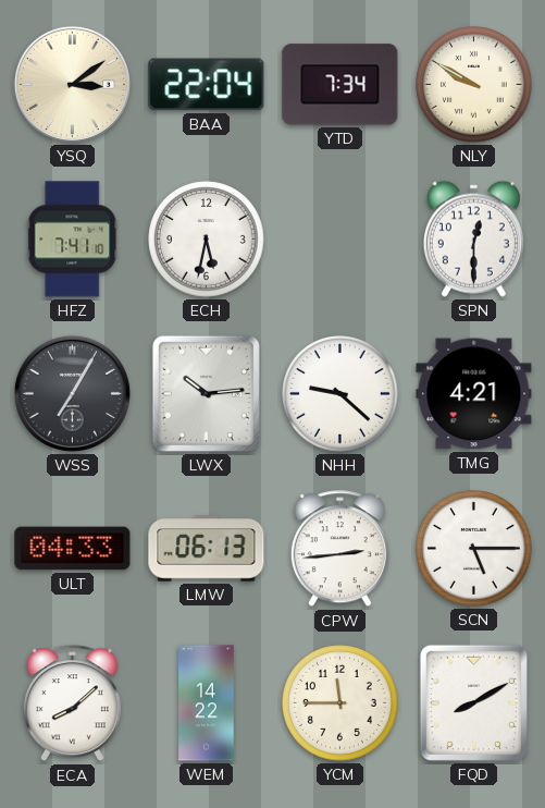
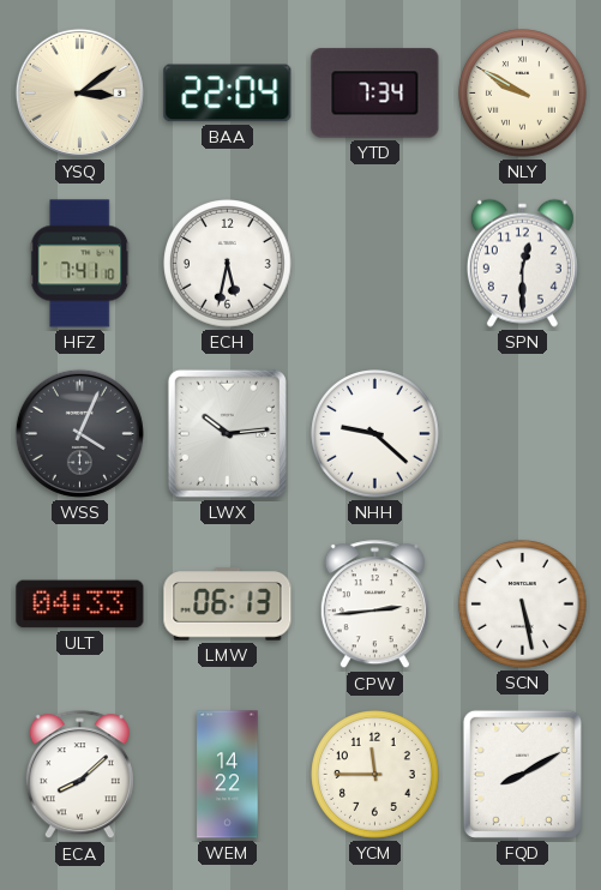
WSS: 7:05 -> 4:04 (79, 433)
TMG: 4:21 -> none (474, 394)
SCN: 5:15 -> 5:28 (523, 605)
